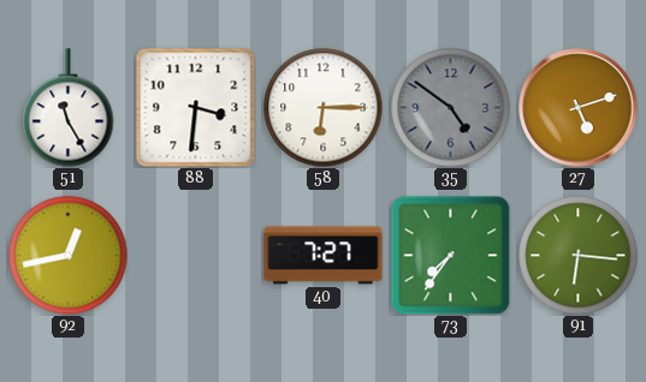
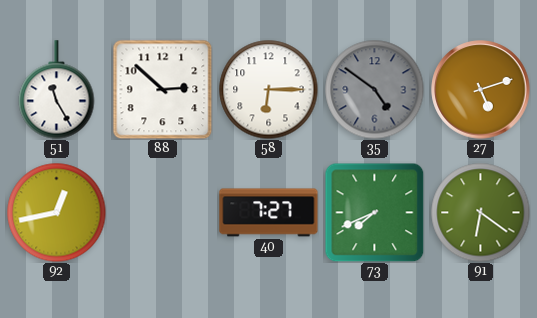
88: 3:31 -> 2:52 (162, 89)
73: 7:36 -> 7:41 (374, 212)
91: 6:16 -> 6:21 (481, 213)
